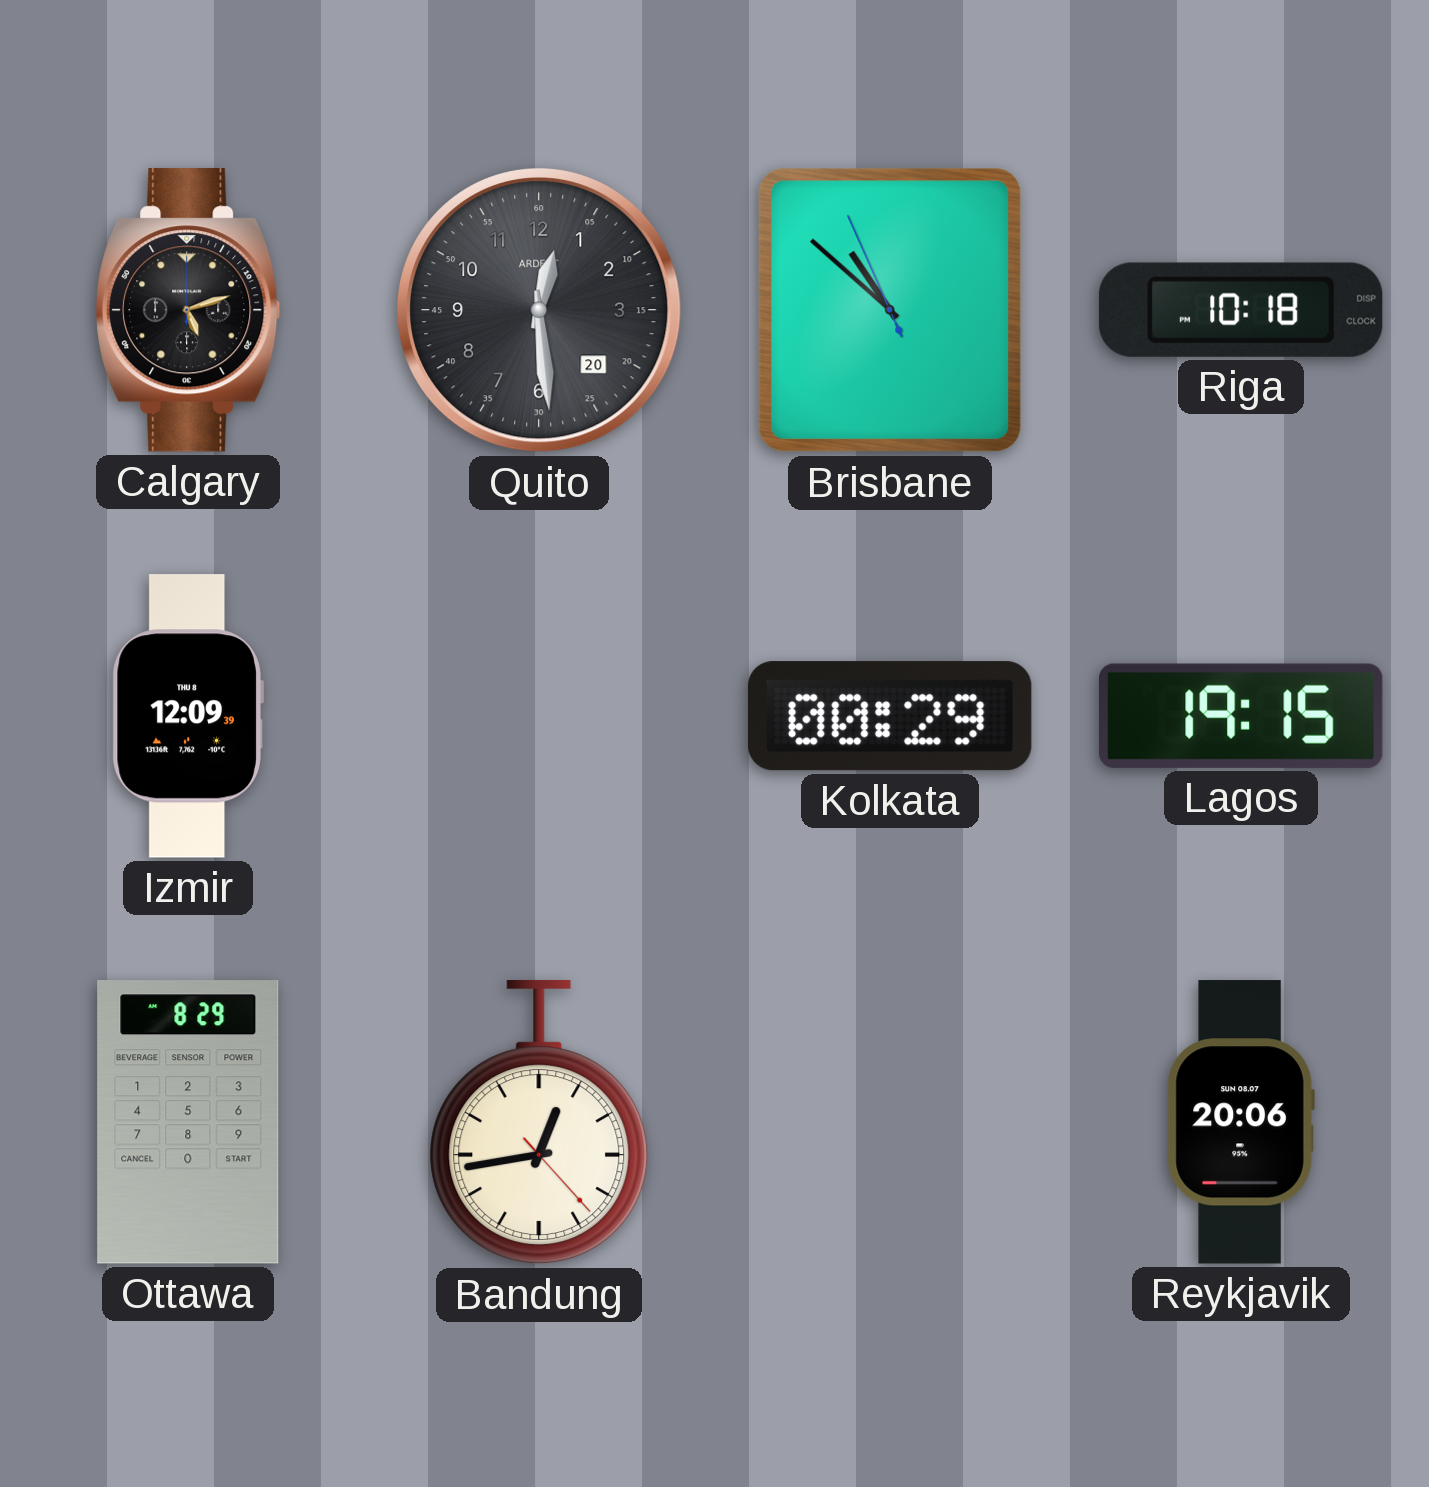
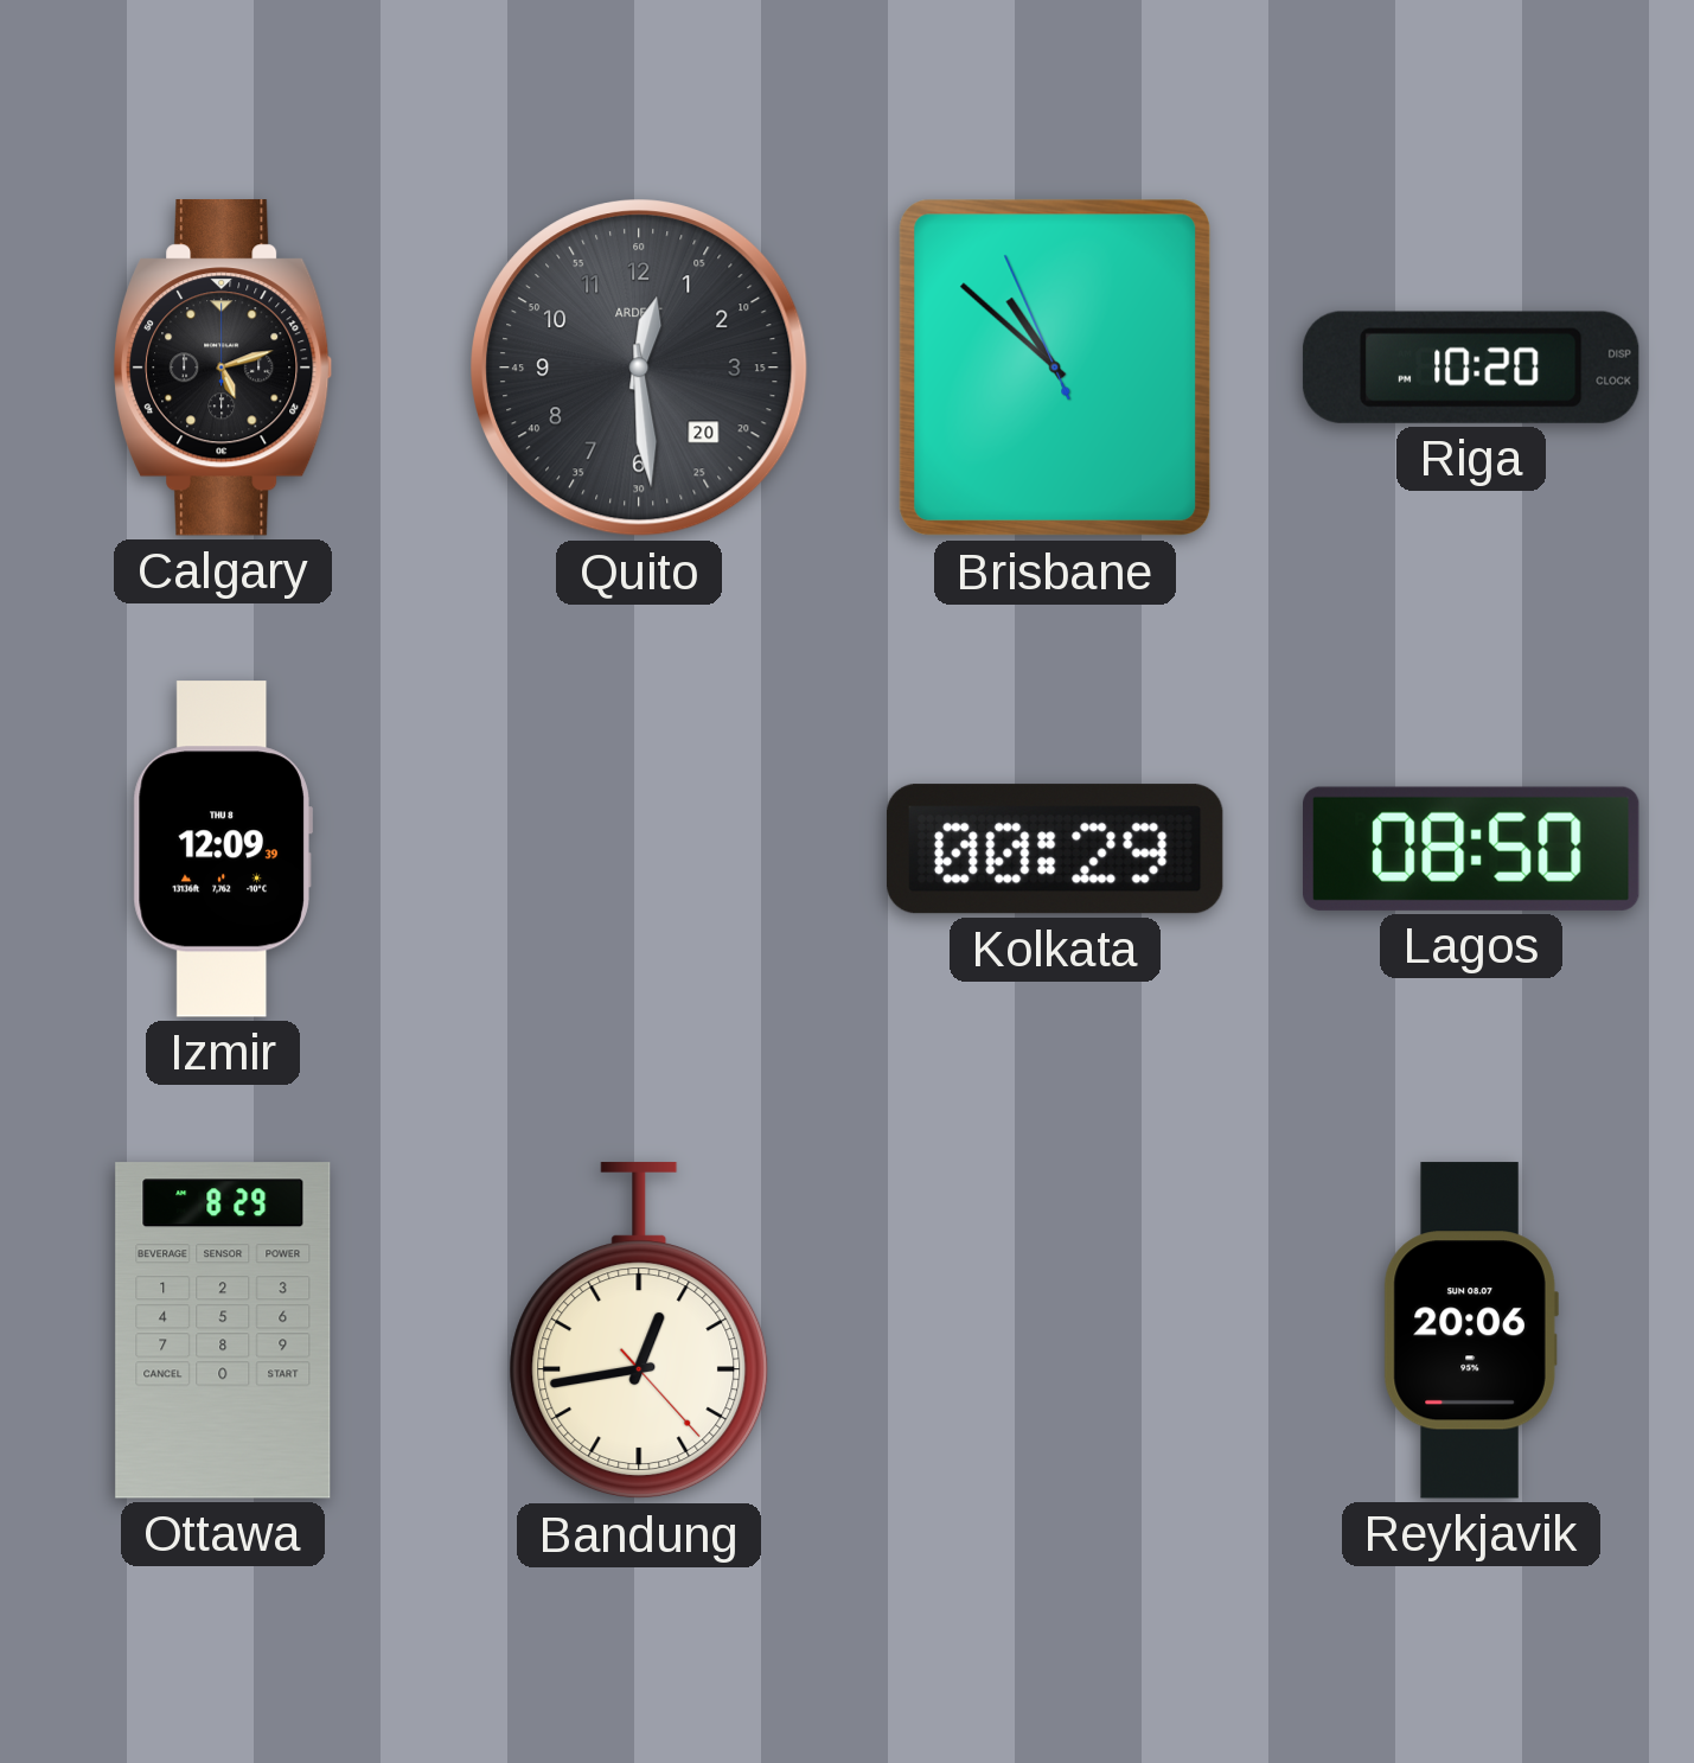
Riga: 10:18 -> 10:20 (1471, 368)
Lagos: 19:15 -> 08:50 (1472, 849)
